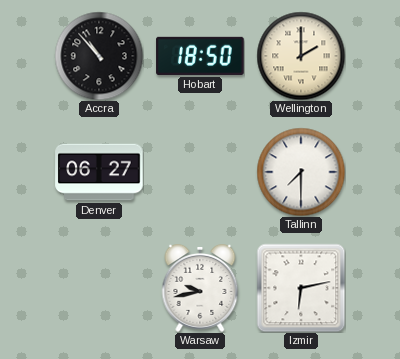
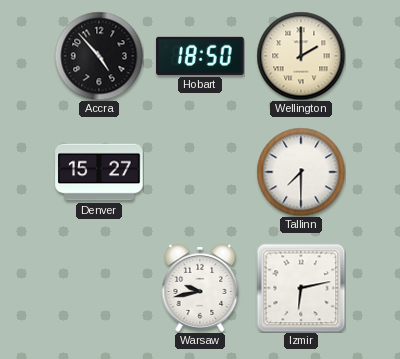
Accra: 10:53 -> 4:53 (99, 56)
Denver: 06:27 -> 15:27 (99, 172)
